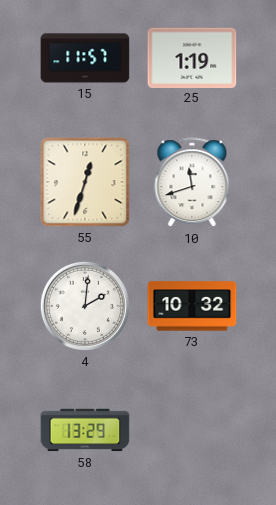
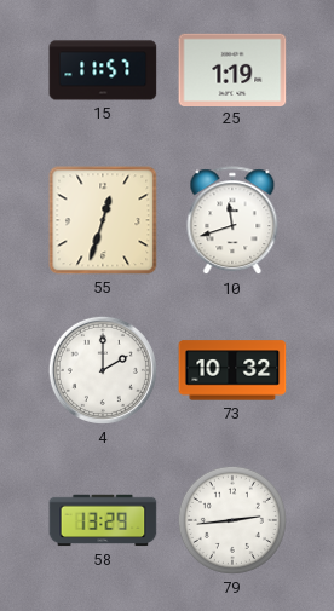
4: 2:01 -> 2:00 (103, 370)
79: none -> 2:44 (232, 520)
